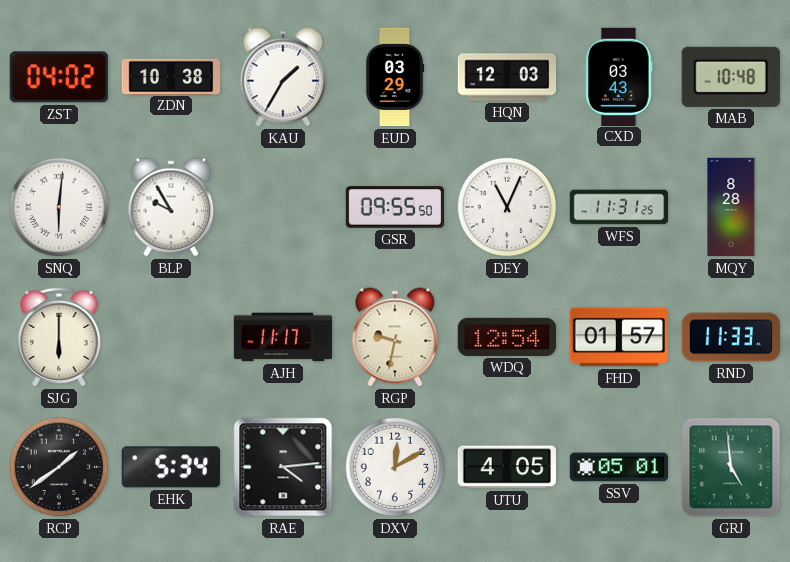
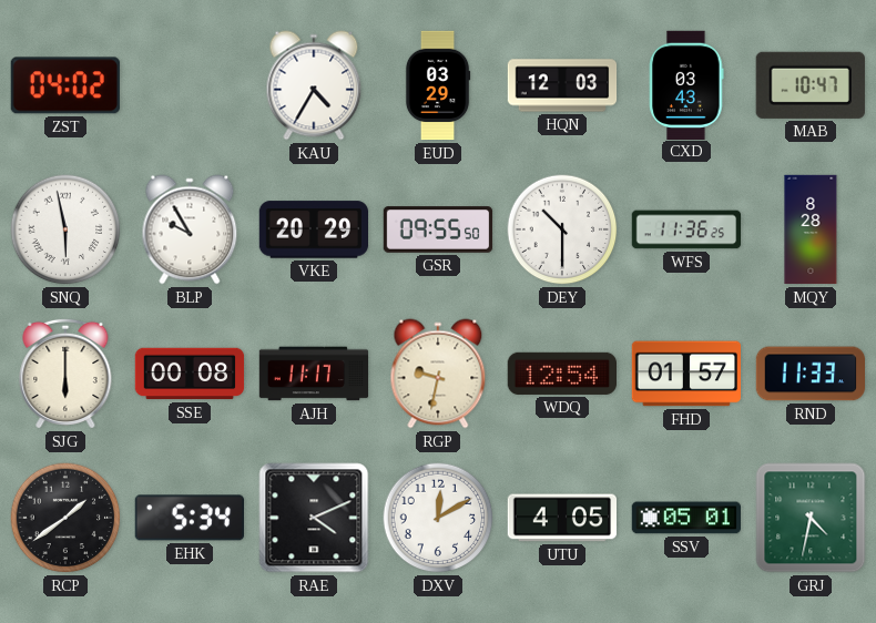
ZDN: 10:38 -> none (171, 76)
KAU: 1:35 -> 4:35 (314, 85)
MAB: 10:48 -> 10:47 (811, 85)
SNQ: 6:01 -> 5:58 (65, 229)
VKE: none -> 20:29 (313, 229)
DEY: 11:04 -> 10:30 (562, 229)
WFS: 11:31 -> 11:36 (686, 229)
SSE: none -> 00:08 (190, 374)
RAE: 4:14 -> 4:11 (314, 518)
GRJ: 4:59 -> 4:32 (811, 518)
